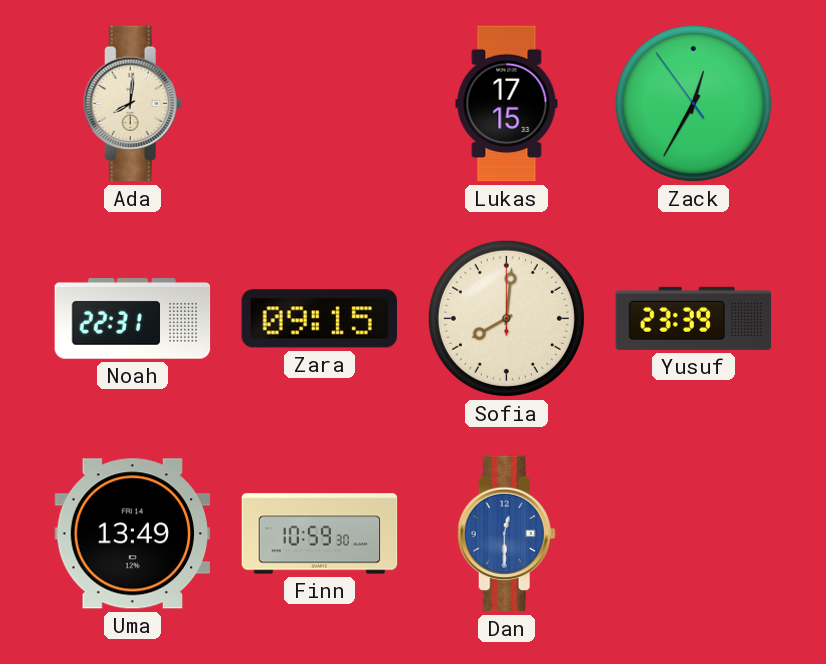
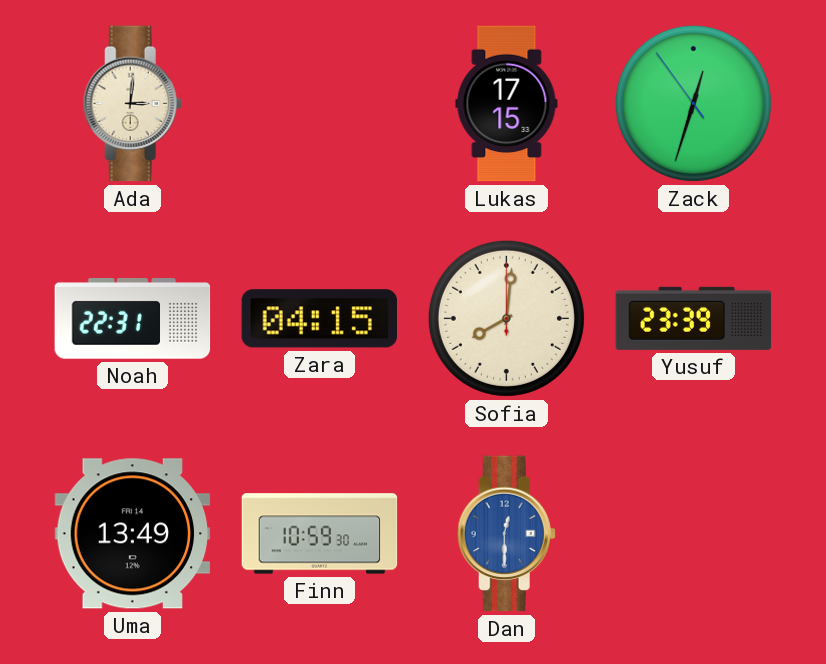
Ada: 8:01 -> 3:01 (132, 104)
Zack: 12:34 -> 12:32 (693, 103)
Zara: 09:15 -> 04:15 (320, 319)
